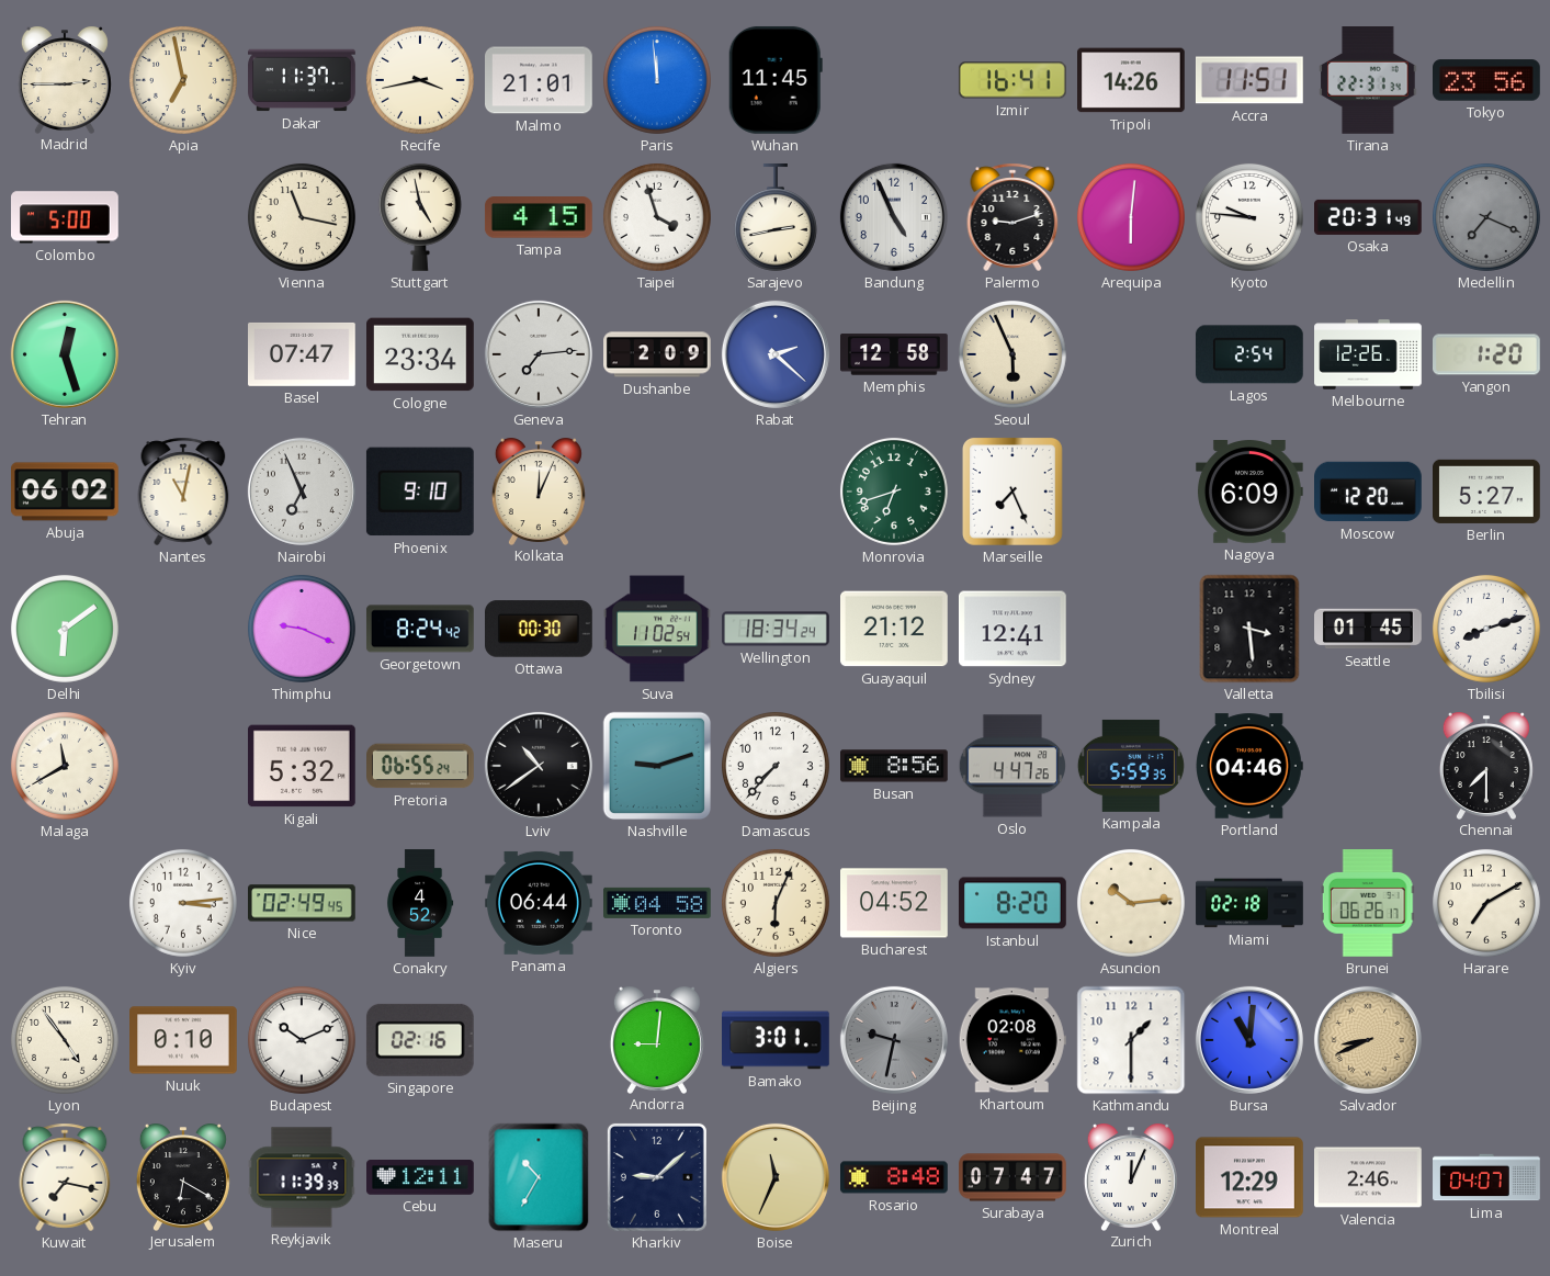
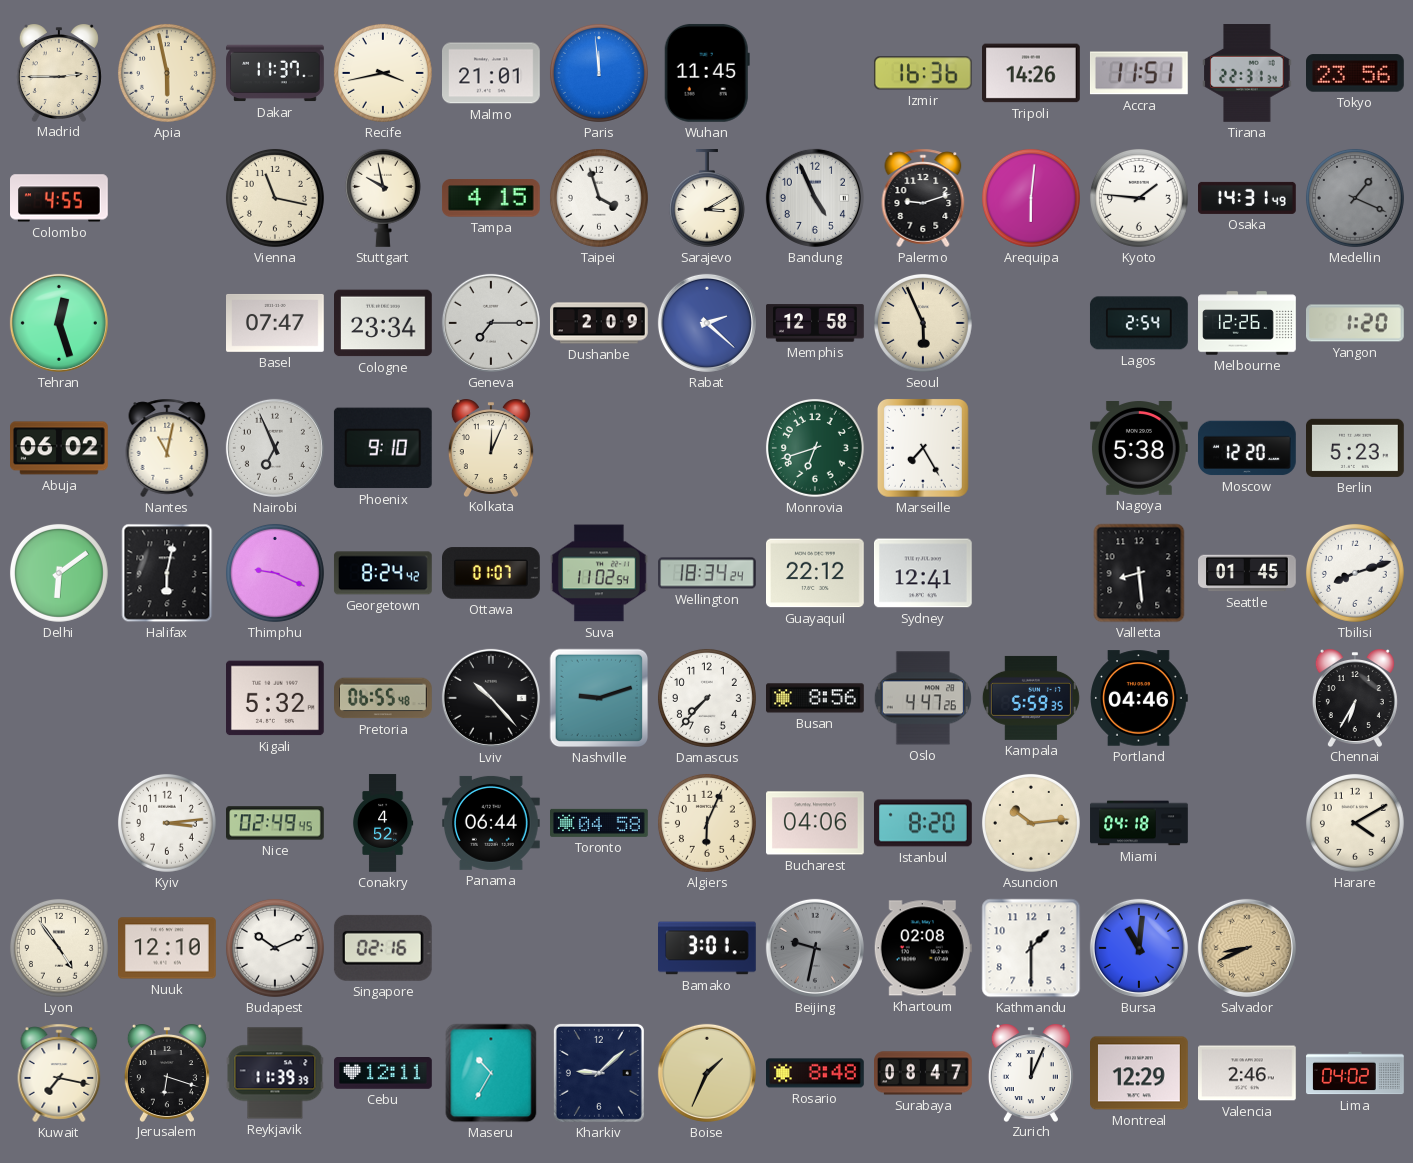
Apia: 6:58 -> 5:58 (167, 73)
Izmir: 16:41 -> 16:36 (923, 73)
Colombo: 5:00 -> 4:55 (60, 198)
Stuttgart: 4:58 -> 9:58 (383, 198)
Sarajevo: 2:43 -> 3:10 (707, 199)
Kyoto: 9:46 -> 1:46 (1139, 198)
Osaka: 20:31 -> 14:31 (1247, 198)
Medellin: 7:19 -> 1:19 (1355, 198)
Geneva: 7:14 -> 7:15 (491, 323)
Marseille: 7:26 -> 7:25 (923, 448)
Nagoya: 6:09 -> 5:38 (1140, 449)
Berlin: 5:27 -> 5:23 (1356, 448)
Halifax: none -> 6:02 (167, 573)
Ottawa: 00:30 -> 01:07 (492, 573)
Guayaquil: 21:12 -> 22:12 (816, 573)
Valletta: 3:29 -> 8:29 (1139, 573)
Malaga: 11:40 -> none (65, 766)
Pretoria: 06:55:24 -> 06:55:48 (384, 698)
Lviv: 10:39 -> 10:23 (491, 698)
Chennai: 7:30 -> 6:35 (1355, 697)
Bucharest: 04:52 -> 04:06 (816, 823)
Miami: 02:18 -> 04:18 (1139, 823)
Brunei: 06:26 -> none (1368, 904)
Harare: 7:10 -> 4:10 (1355, 823)
Nuuk: 0:10 -> 12:10 (168, 948)
Andorra: 9:01 -> none (657, 1039)
Jerusalem: 6:20 -> 6:18 (167, 1072)
Boise: 11:34 -> 1:34 (707, 1073)
Surabaya: 07:47 -> 08:47 (924, 1073)
Lima: 04:07 -> 04:02 (1355, 1073)
